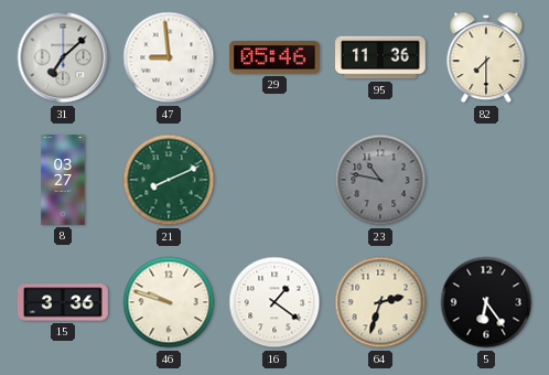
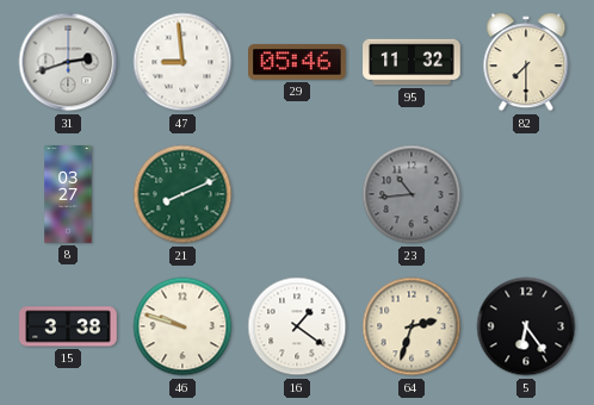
31: 7:08 -> 2:42 (68, 62)
95: 11:36 -> 11:32 (412, 62)
23: 10:47 -> 10:44 (412, 194)
15: 3:36 -> 3:38 (68, 326)
